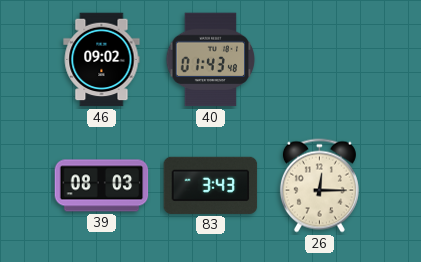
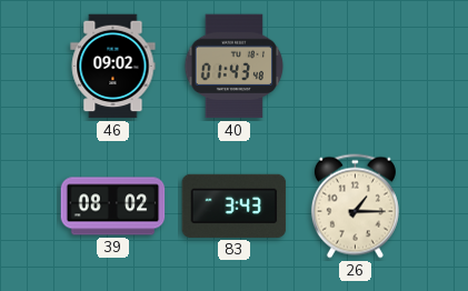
39: 08:03 -> 08:02 (113, 207)
26: 12:15 -> 1:15 (355, 207)
